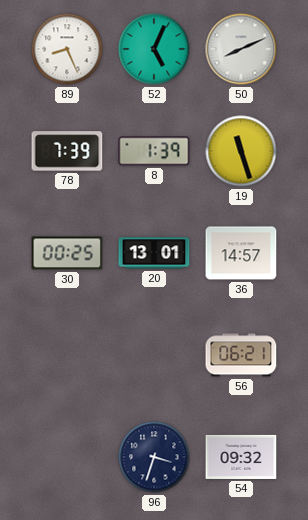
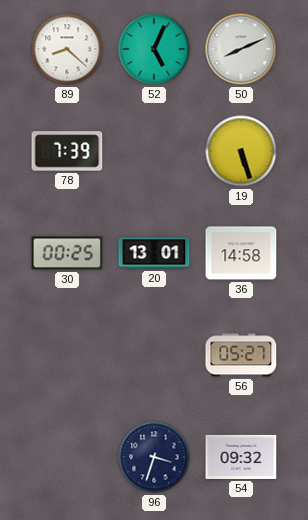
89: 8:26 -> 8:22 (67, 49)
8: 1:39 -> none (154, 151)
19: 11:27 -> 5:27 (241, 151)
36: 14:57 -> 14:58 (241, 253)
56: 06:21 -> 05:27 (241, 355)
